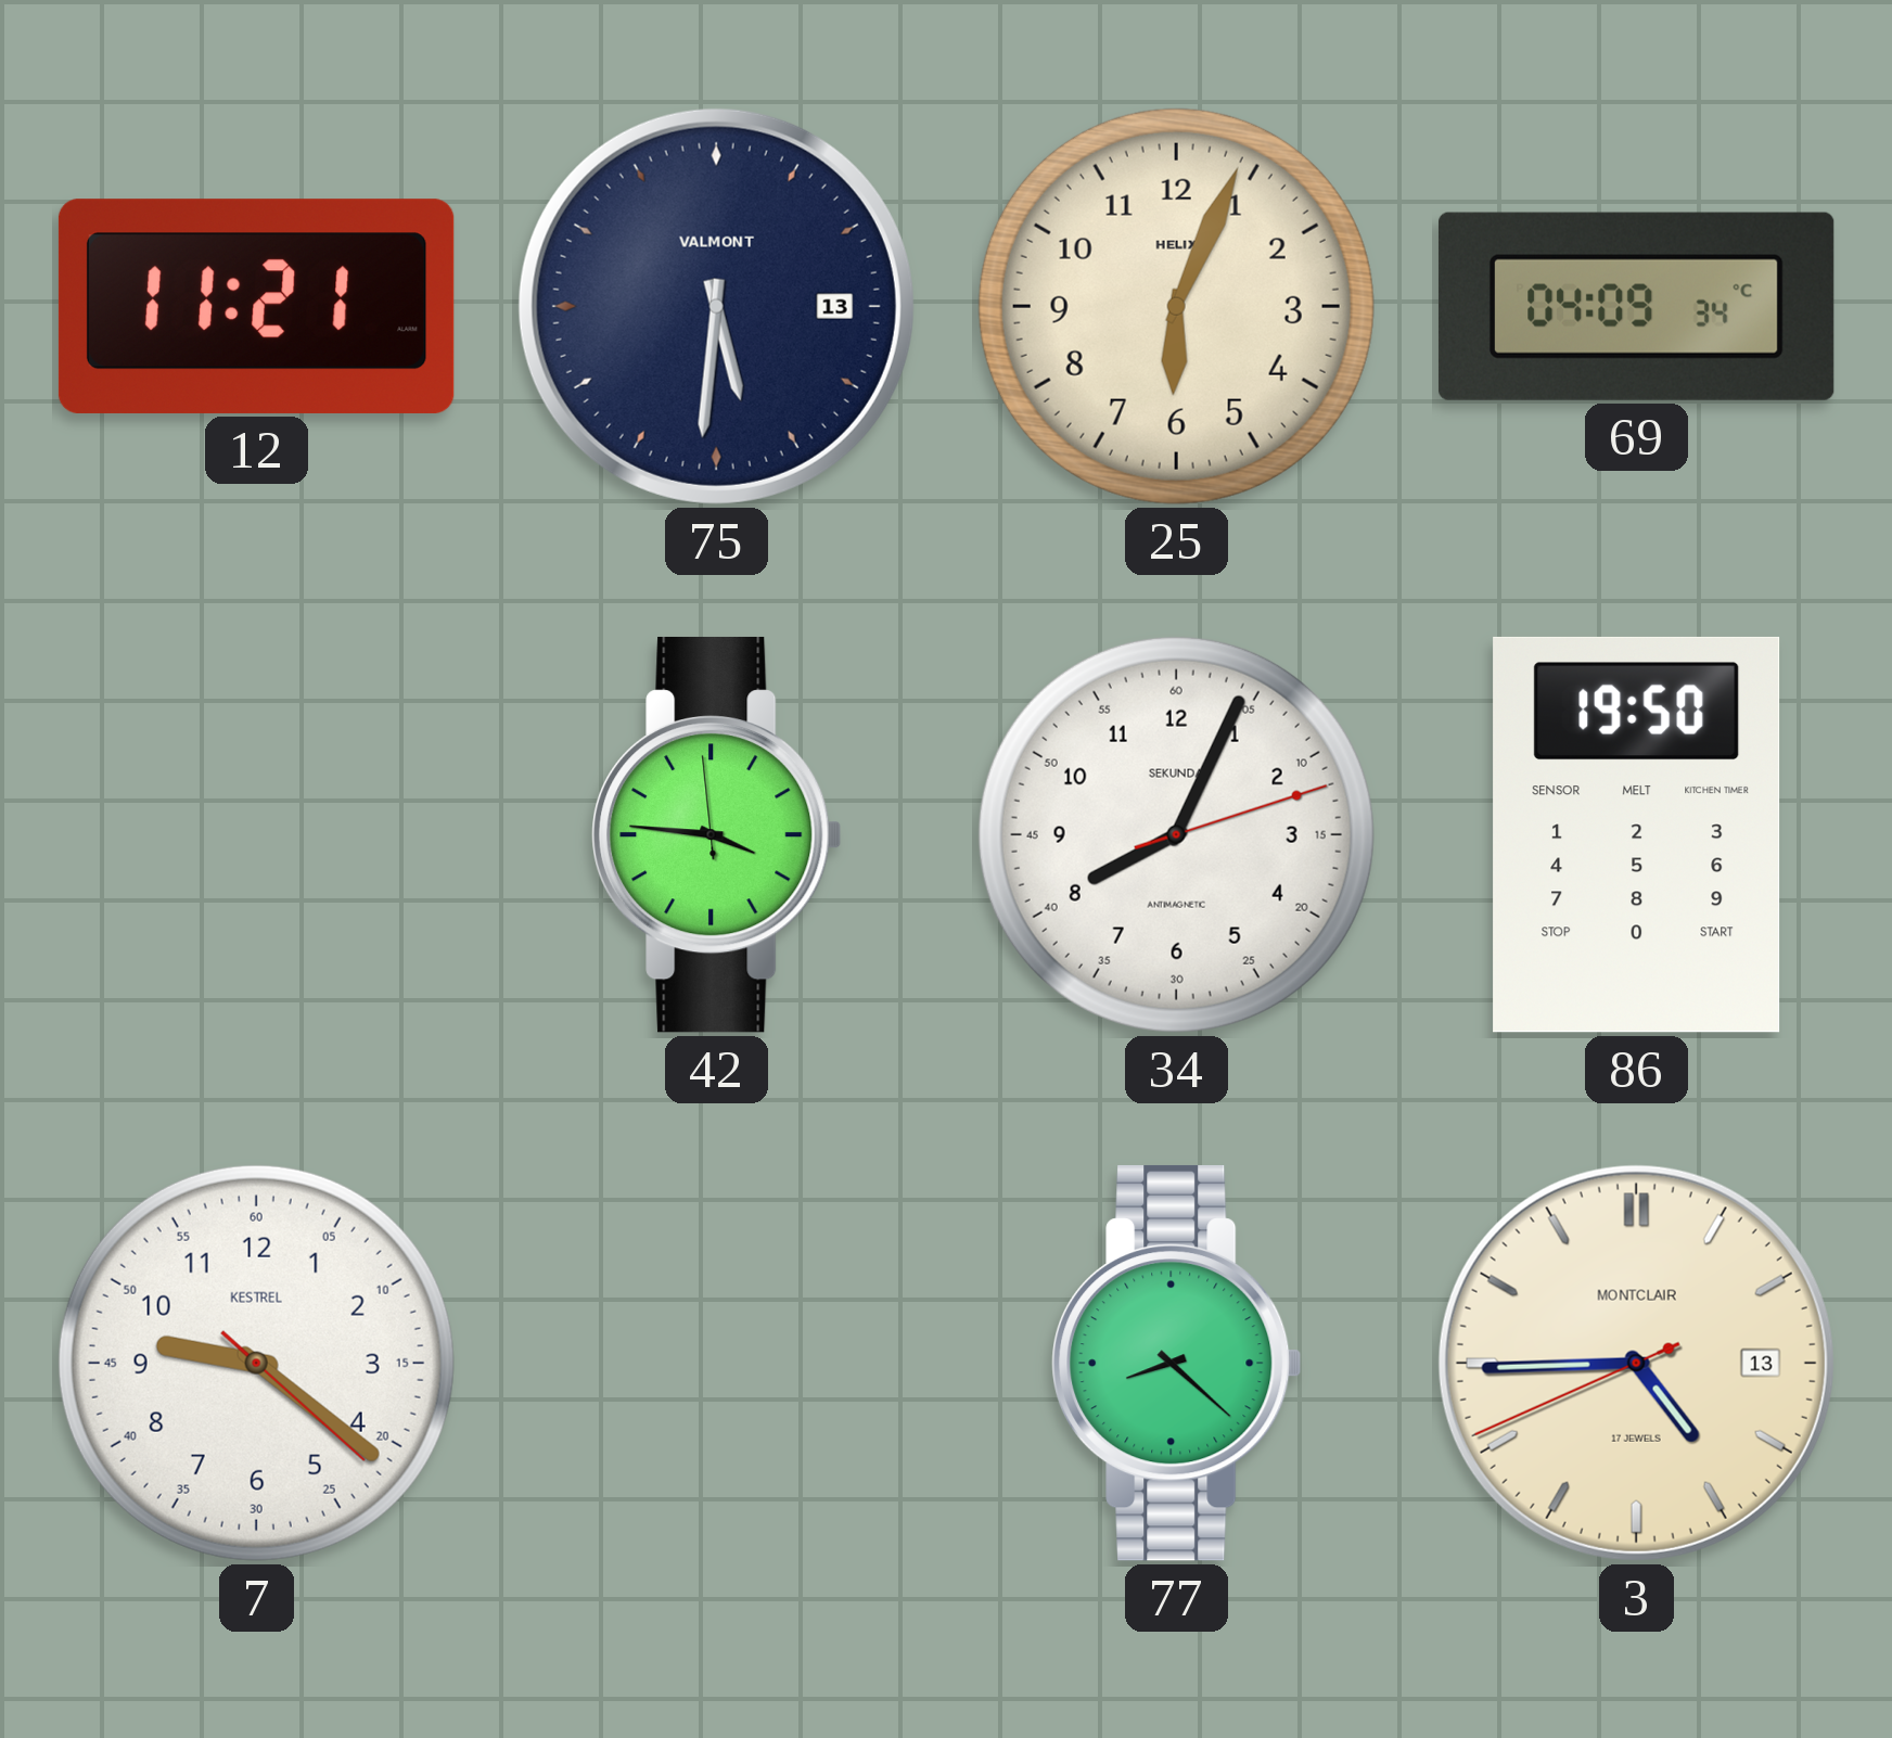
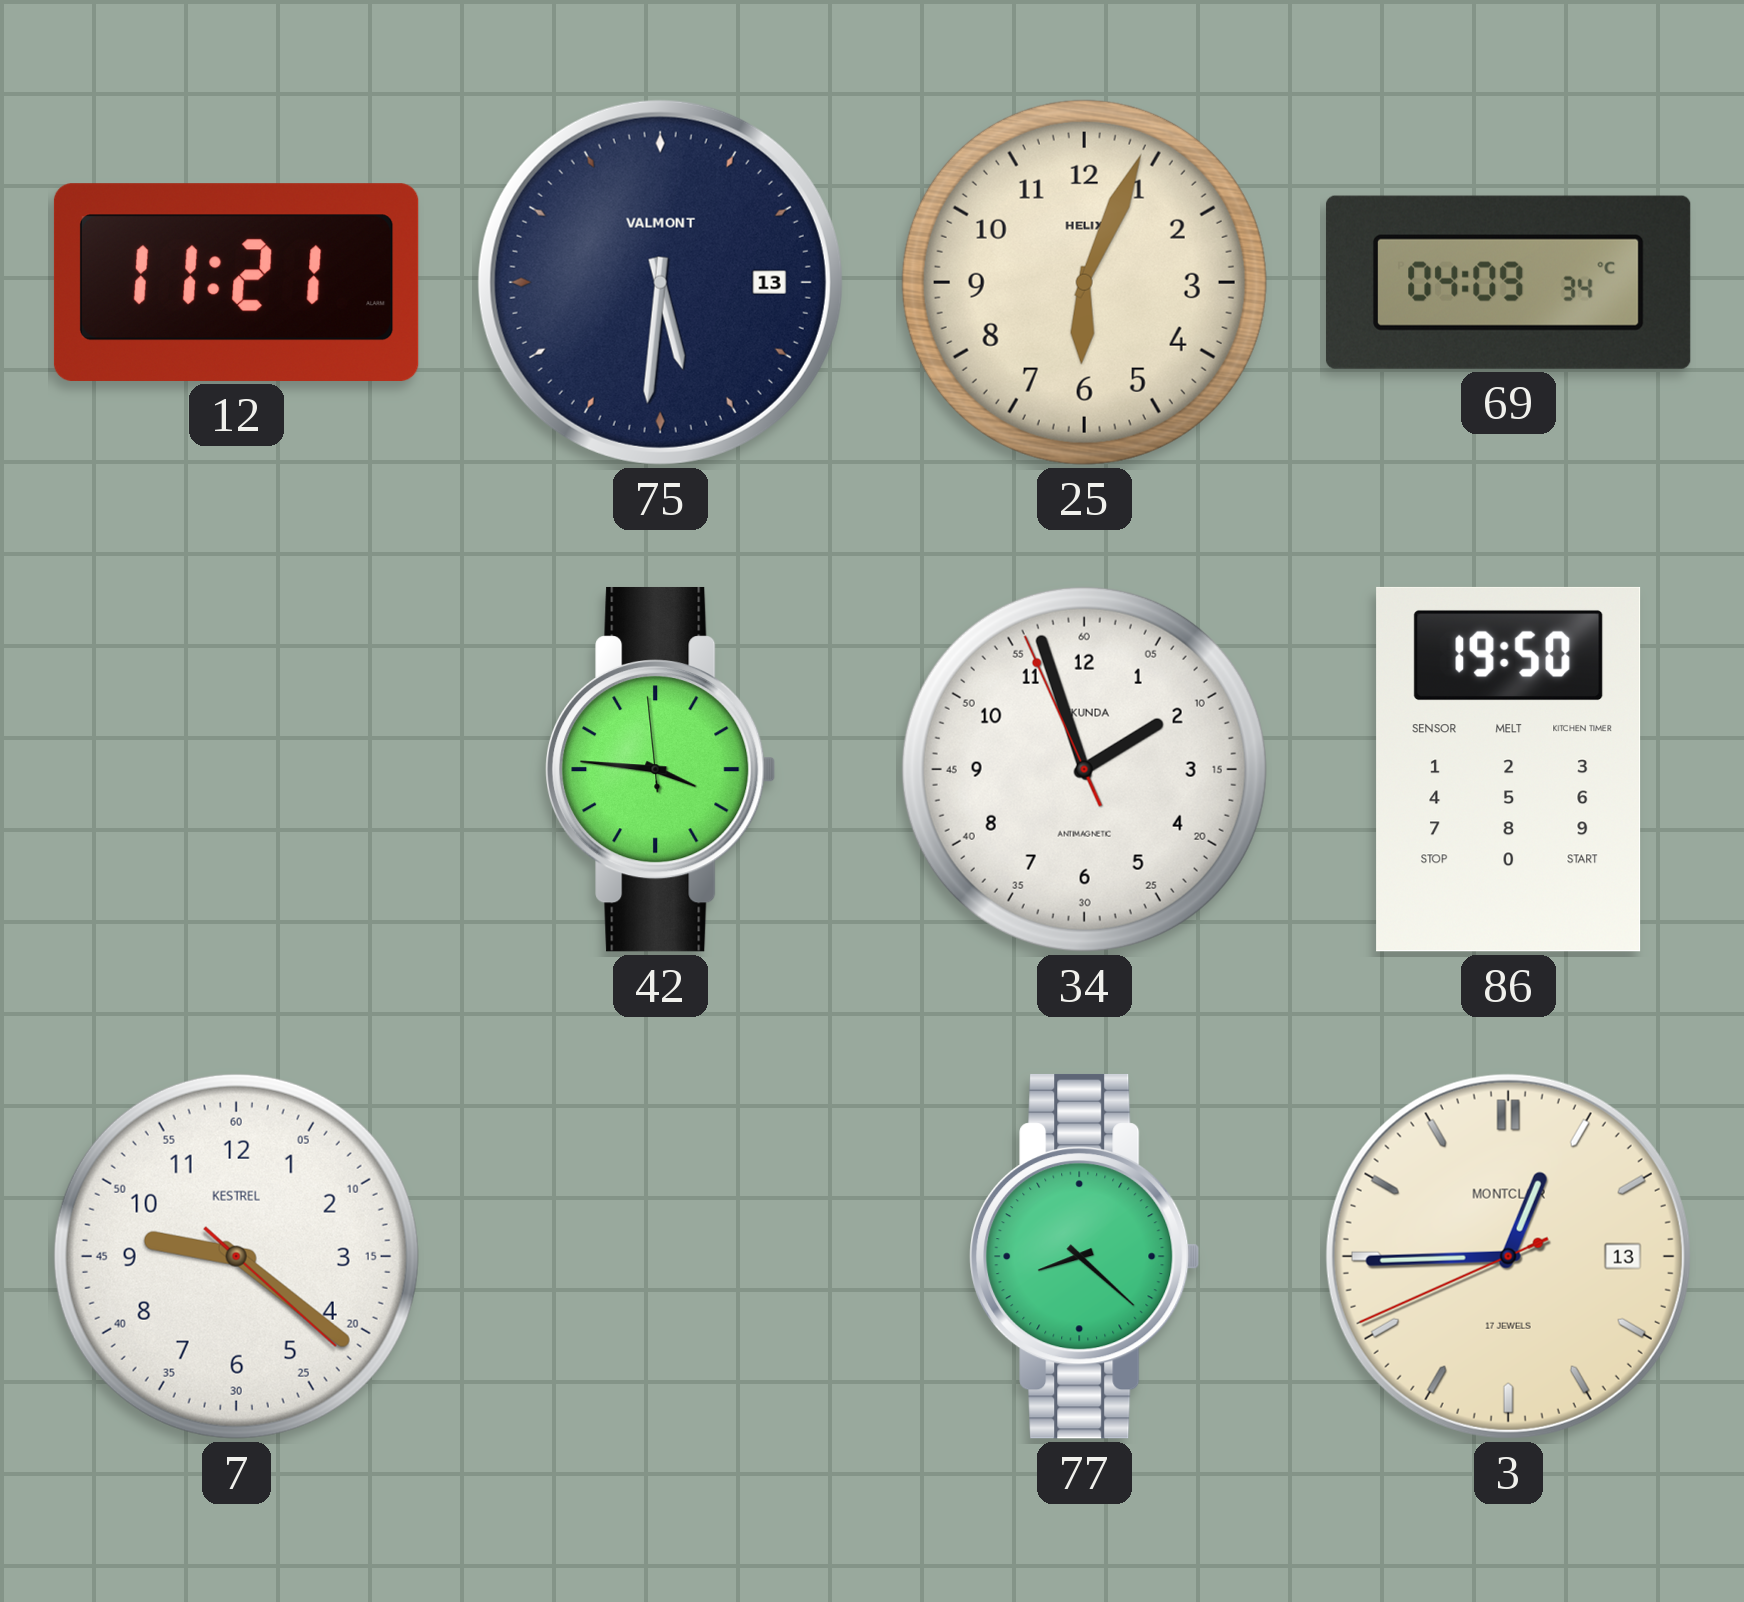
34: 8:04 -> 1:56 (1084, 769)
3: 4:44 -> 12:44 (1508, 1256)
